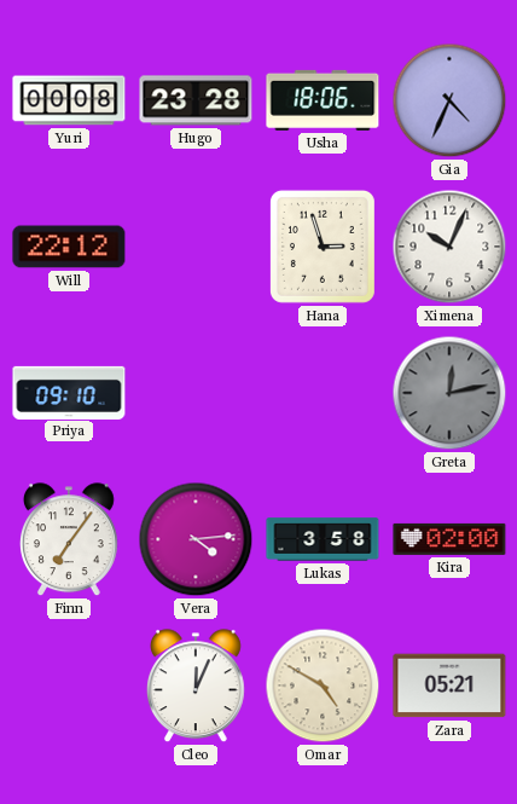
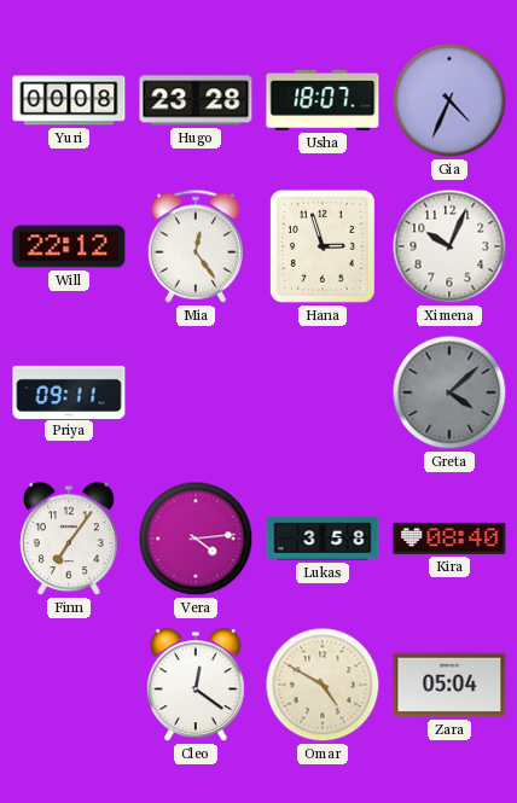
Usha: 18:06 -> 18:07 (323, 100)
Mia: none -> 12:24 (196, 246)
Priya: 09:10 -> 09:11 (69, 391)
Greta: 12:13 -> 4:08 (449, 392)
Kira: 02:00 -> 08:40 (449, 539)
Cleo: 12:04 -> 12:21 (196, 686)
Zara: 05:21 -> 05:04 (449, 685)
